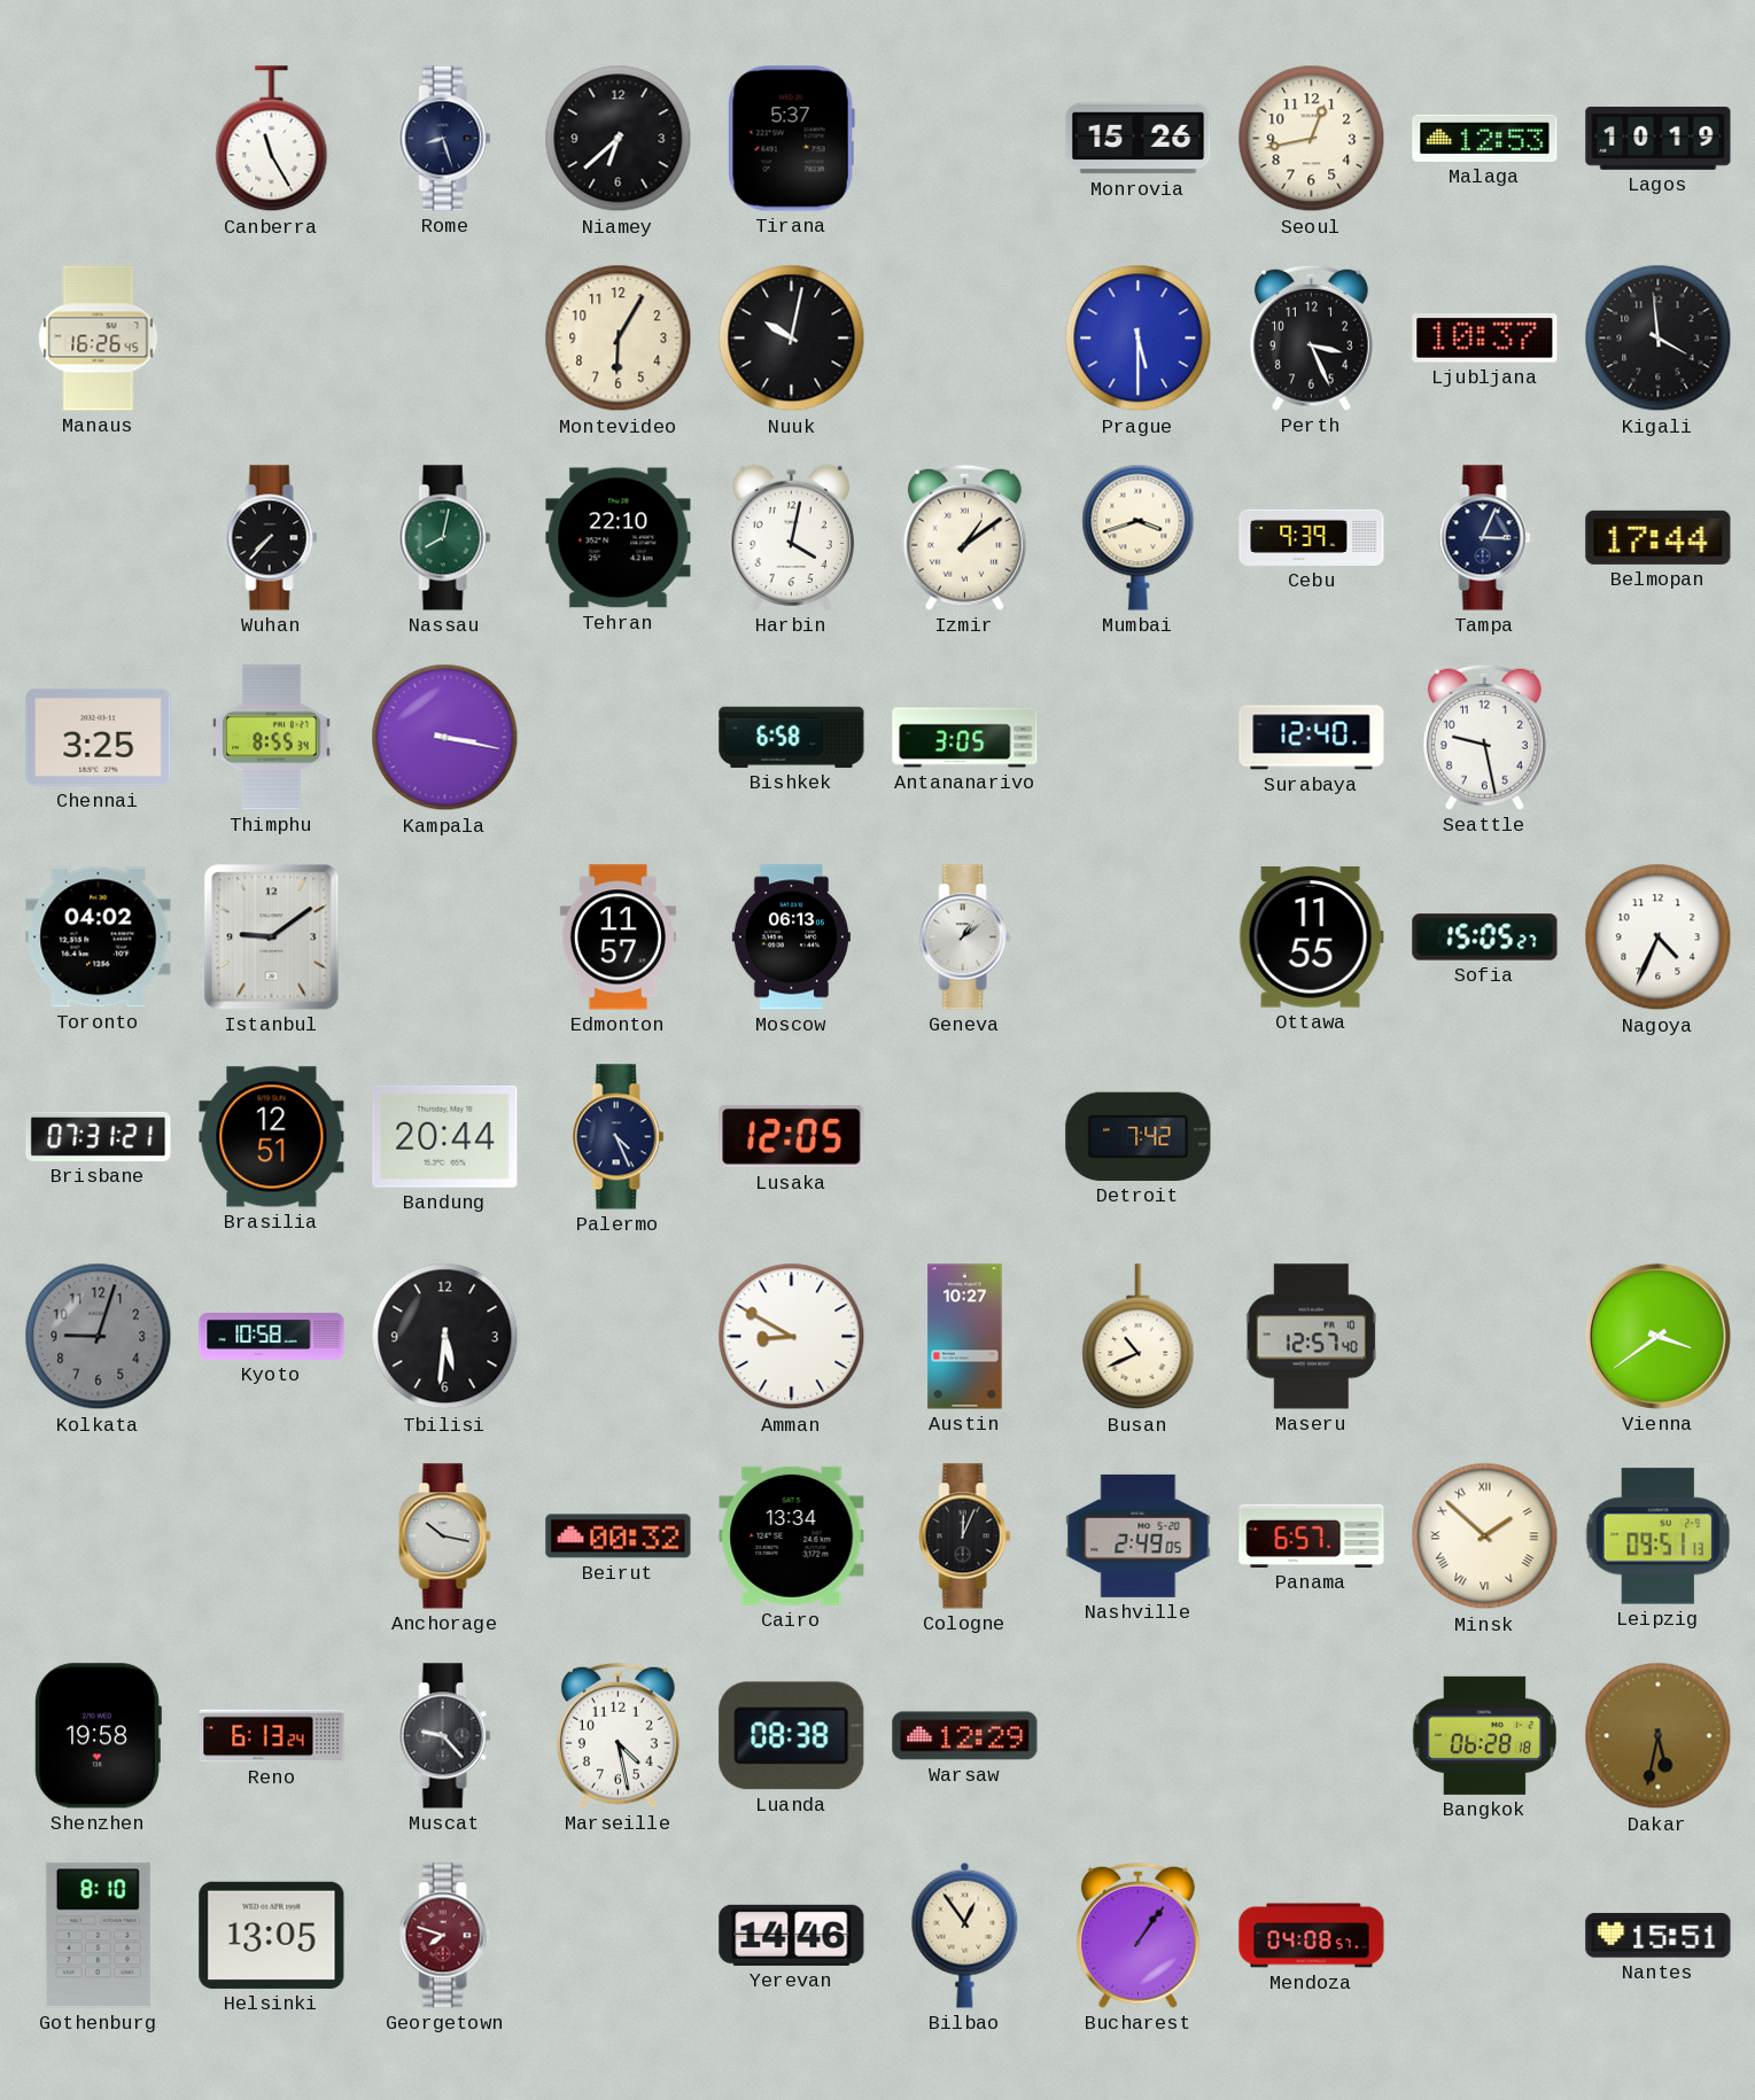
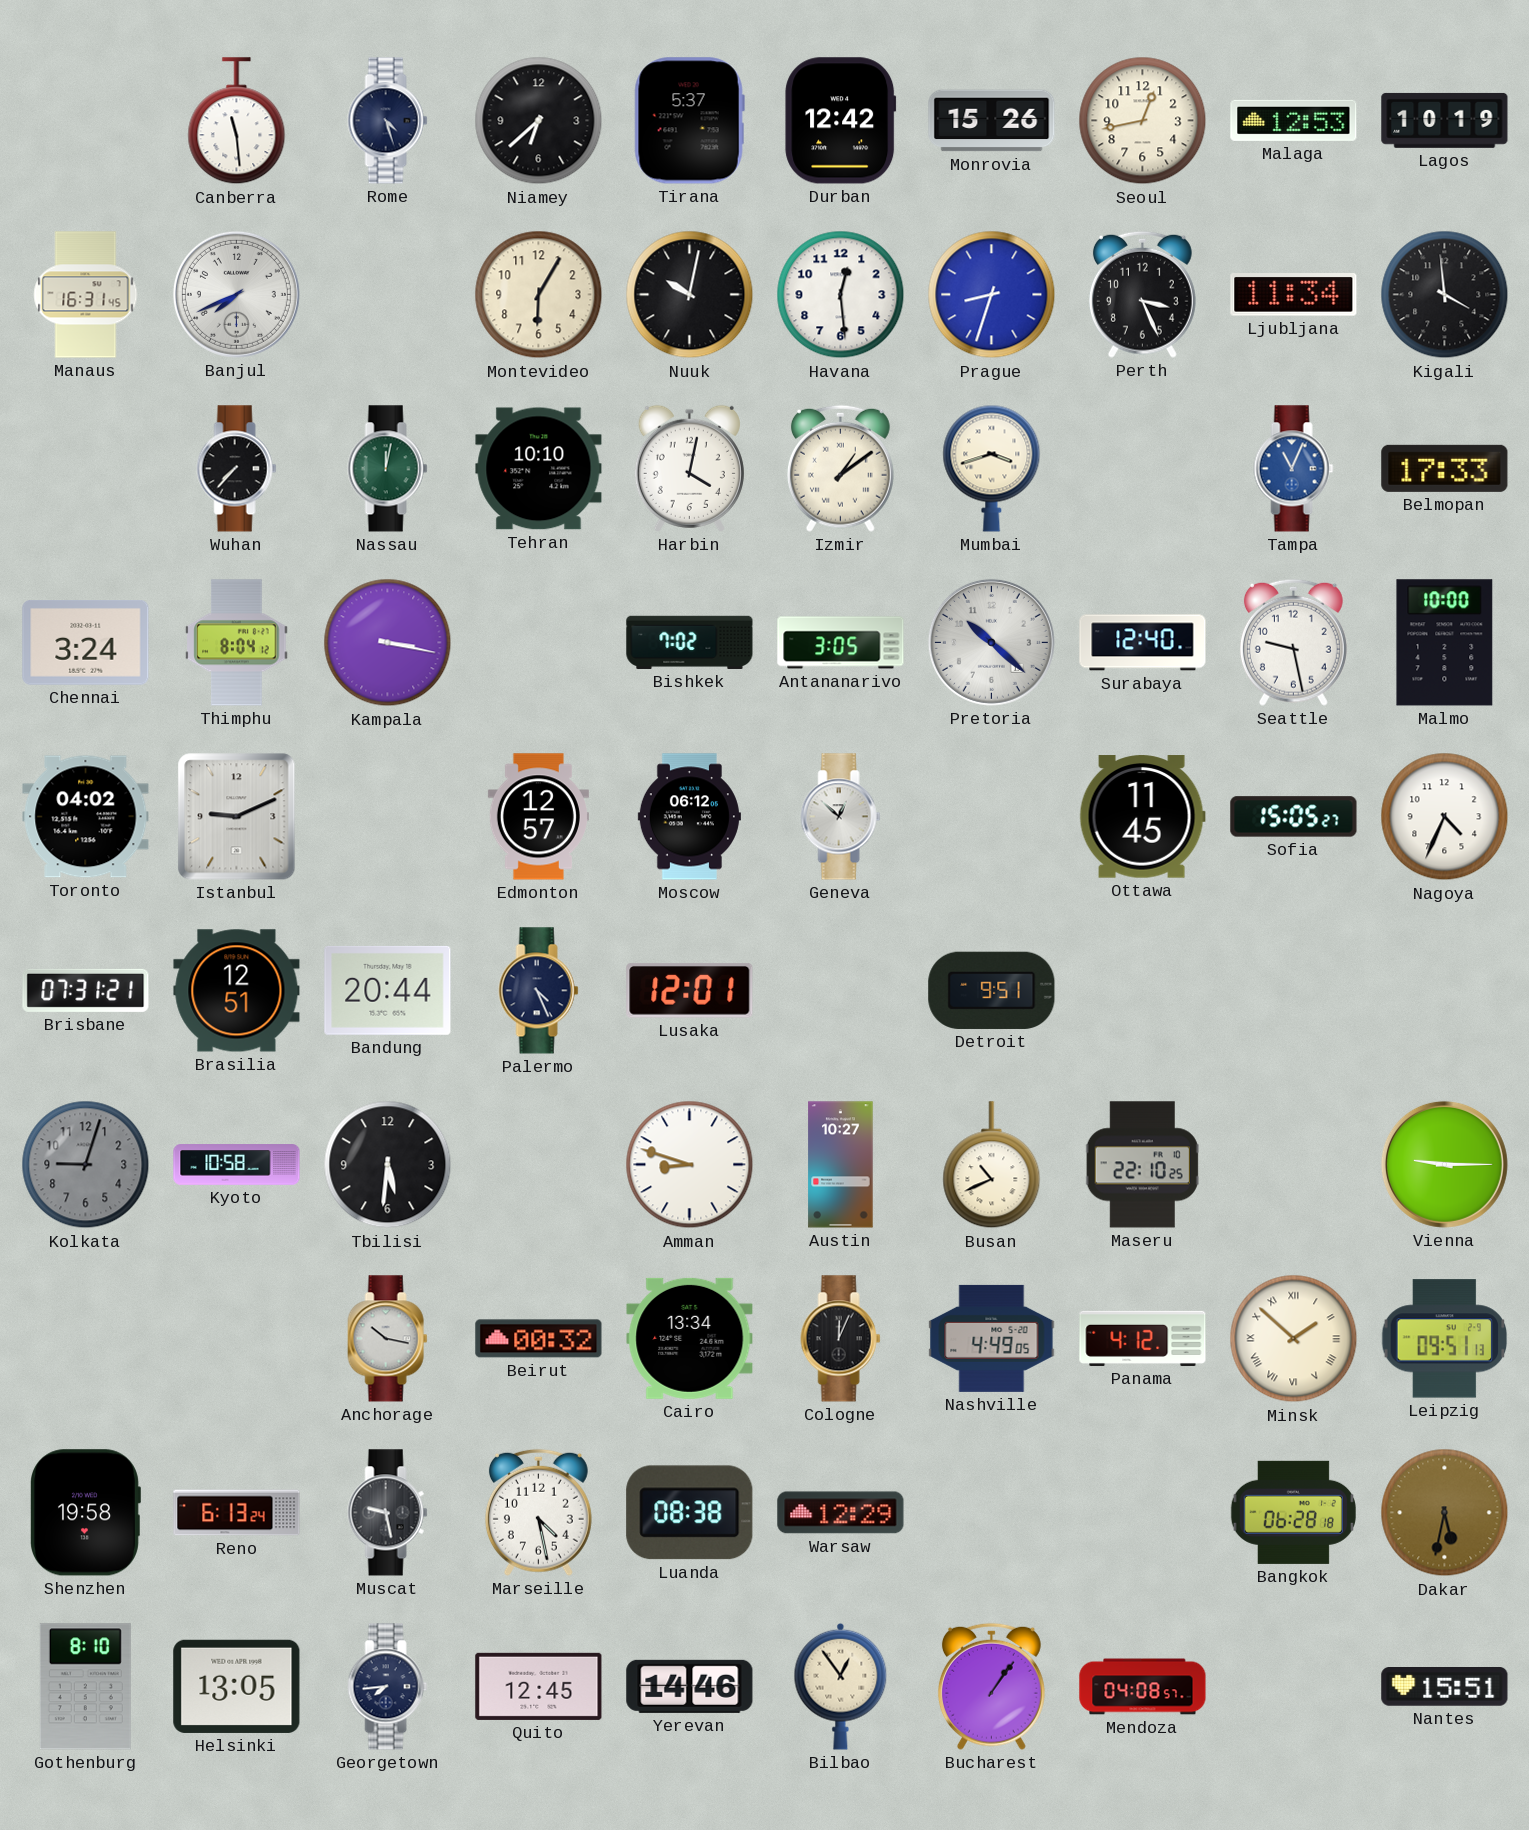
Canberra: 11:25 -> 11:29 (237, 121)
Rome: 8:27 -> 4:27 (388, 121)
Durban: none -> 12:42 (841, 121)
Manaus: 16:26 -> 16:31 (86, 295)
Banjul: none -> 7:41 (236, 294)
Havana: none -> 12:29 (841, 295)
Prague: 5:30 -> 8:33 (992, 295)
Ljubljana: 10:37 -> 11:34 (1294, 295)
Nassau: 8:02 -> 12:02 (388, 469)
Tehran: 22:10 -> 10:10 (539, 469)
Cebu: 9:39 -> none (1312, 537)
Tampa: 3:04 -> 11:04 (1294, 469)
Tampa dial: navy -> blue (1294, 469)
Belmopan: 17:44 -> 17:33 (1445, 468)
Chennai: 3:25 -> 3:24 (86, 643)
Thimphu: 8:55 -> 8:04 (237, 643)
Bishkek: 6:58 -> 7:02 (690, 642)
Pretoria: none -> 10:22 (991, 642)
Malmo: none -> 10:00 (1445, 643)
Istanbul: 9:09 -> 9:11 (237, 817)
Edmonton: 11:57 -> 12:57 (538, 817)
Moscow: 06:13 -> 06:12 (689, 817)
Geneva: 1:09 -> 12:52 (841, 817)
Ottawa: 11:55 -> 11:45 (1142, 817)
Lusaka: 12:05 -> 12:01 (690, 991)
Detroit: 7:42 -> 9:51 (992, 990)
Amman: 8:50 -> 8:48 (690, 1165)
Maseru: 12:57 -> 22:10 (1142, 1165)
Vienna: 3:39 -> 9:15 (1444, 1164)
Nashville: 2:49 -> 4:49 (992, 1338)
Panama: 6:57 -> 4:12 (1143, 1338)
Muscat: 9:23 -> 9:28 (388, 1513)
Georgetown: 7:48 -> 7:44 (388, 1687)
Georgetown dial: burgundy -> navy (388, 1687)
Quito: none -> 12:45 (539, 1686)
